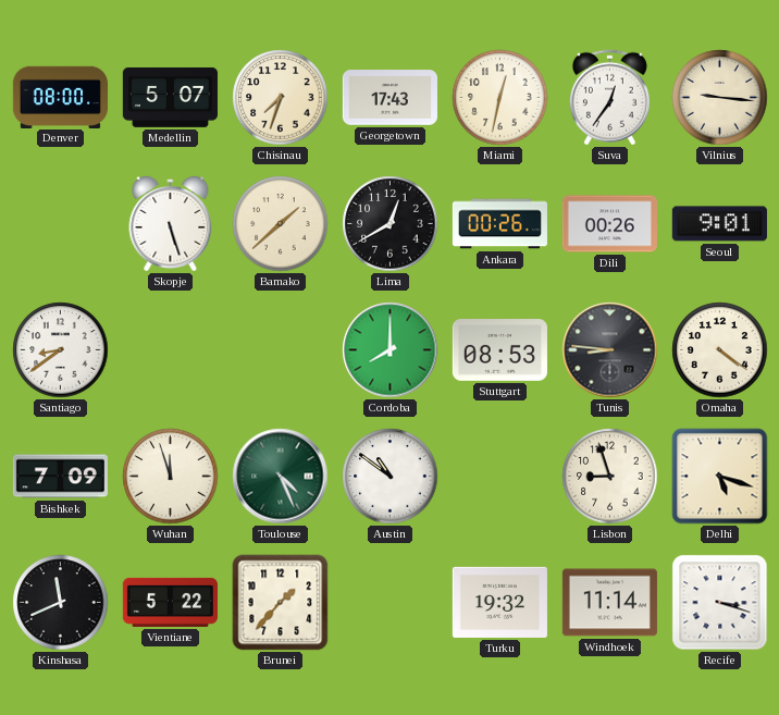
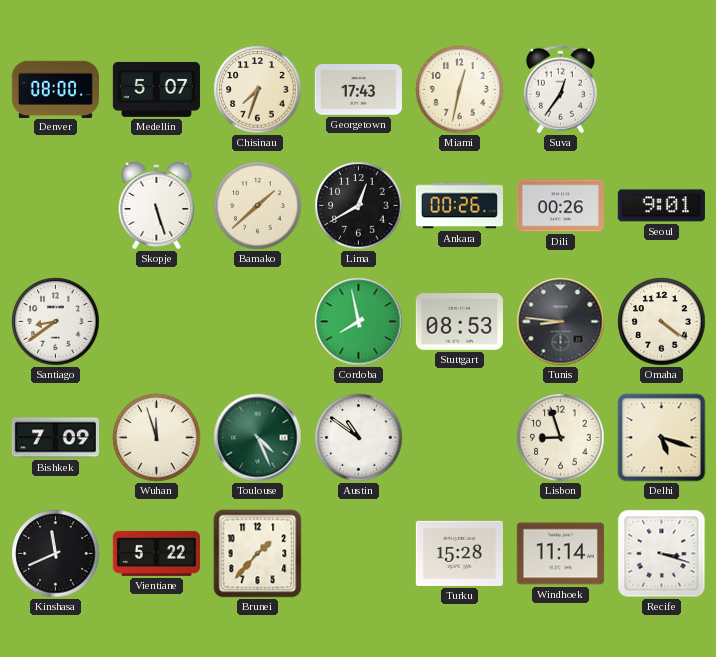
Vilnius: 9:16 -> none (720, 98)
Cordoba: 8:00 -> 7:58 (359, 322)
Turku: 19:32 -> 15:28 (459, 553)
